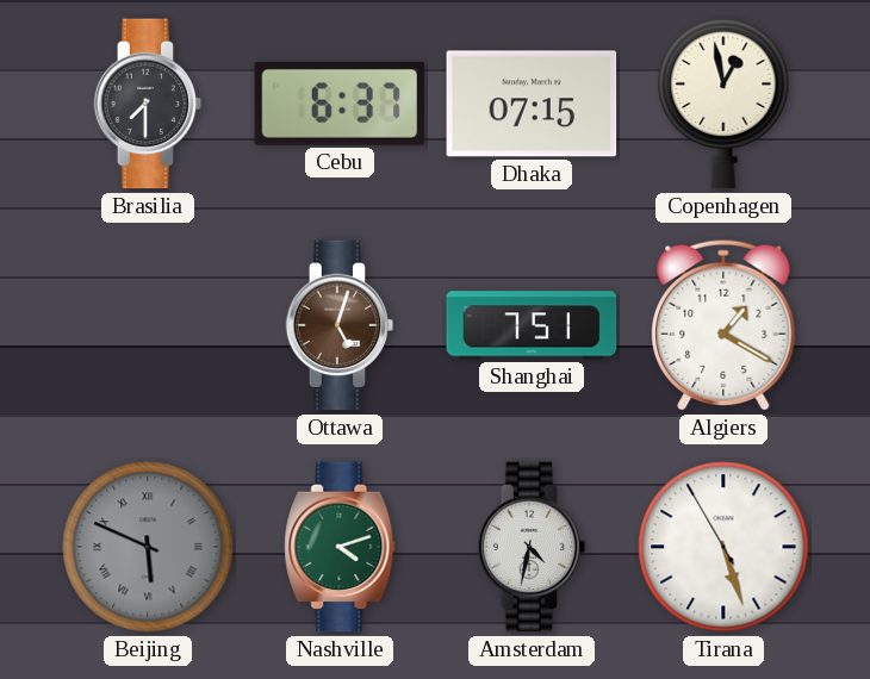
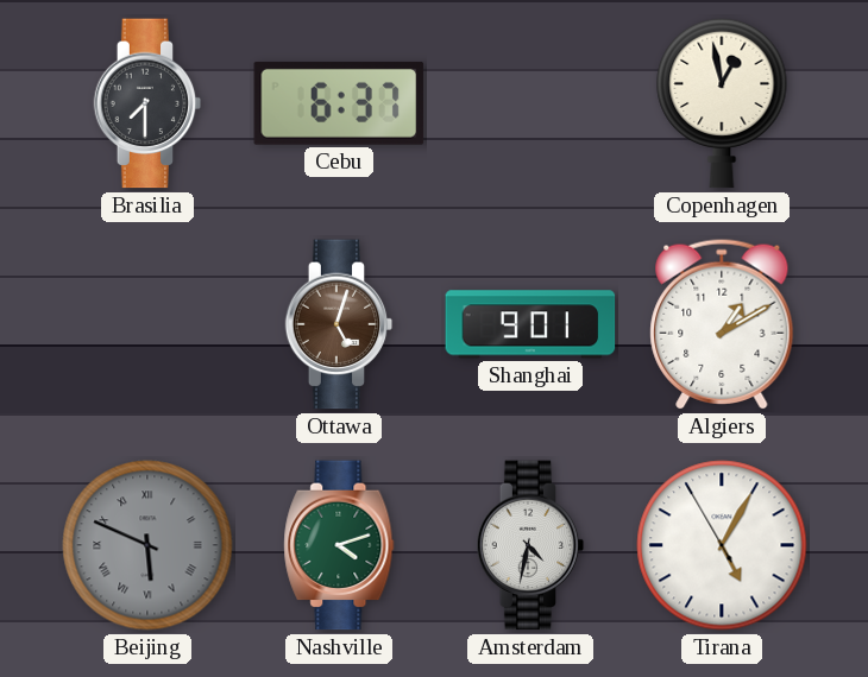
Dhaka: 07:15 -> none (532, 104)
Shanghai: 7:51 -> 9:01 (530, 324)
Algiers: 1:20 -> 1:10 (722, 324)
Tirana: 5:26 -> 5:04 (722, 545)
